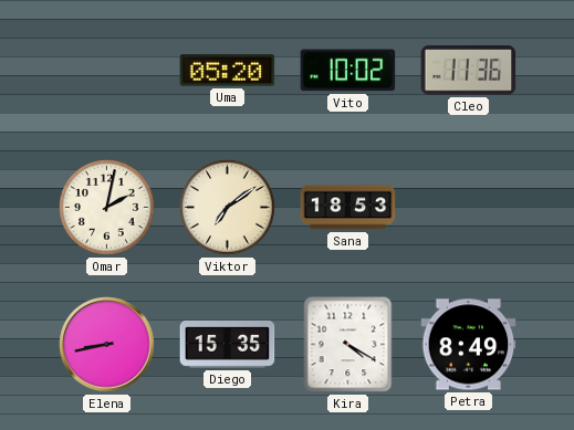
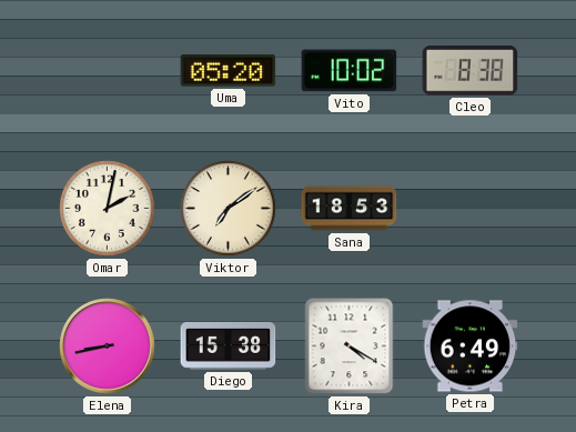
Cleo: 11:36 -> 8:38 (471, 71)
Diego: 15:35 -> 15:38 (229, 346)
Petra: 8:49 -> 6:49 (471, 346)
